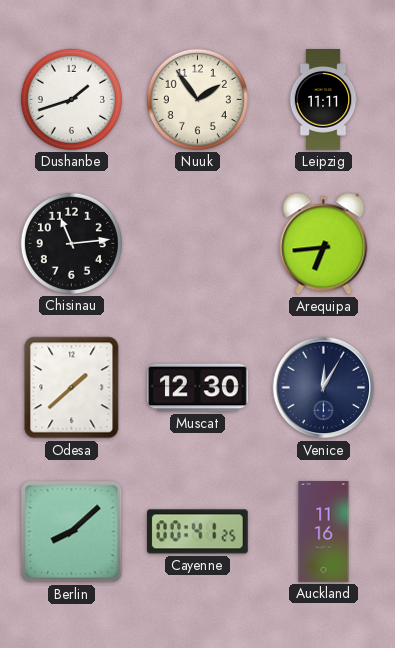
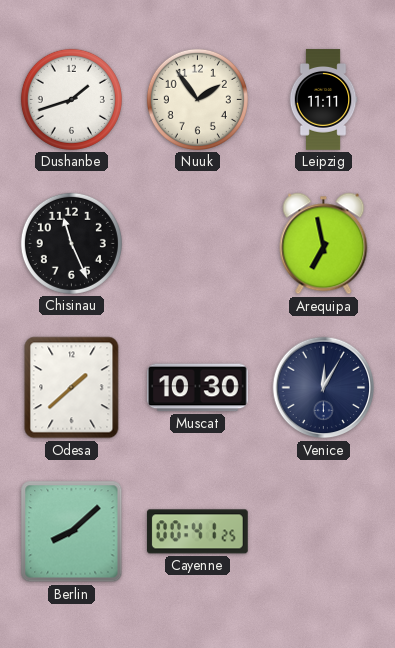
Chisinau: 11:14 -> 11:26 (71, 243)
Arequipa: 6:44 -> 6:58 (324, 244)
Muscat: 12:30 -> 10:30 (198, 388)
Auckland: 11:16 -> none (324, 532)
